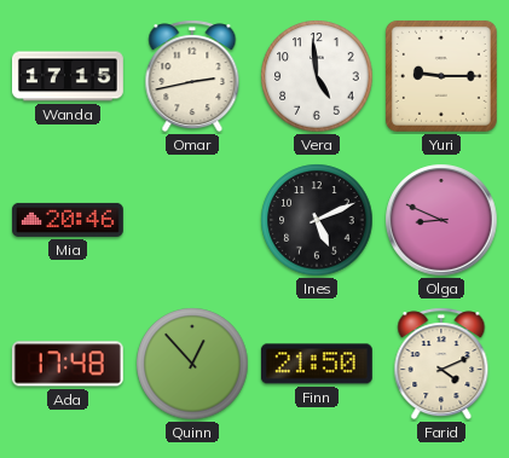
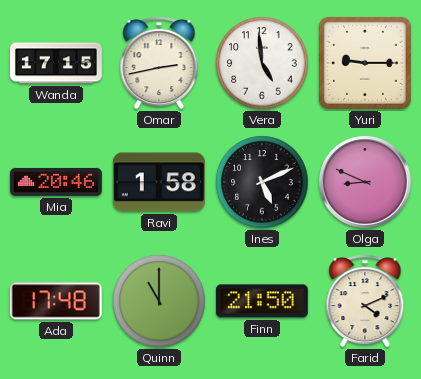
Ravi: none -> 1:58 (159, 182)
Quinn: 12:53 -> 11:00 (159, 301)
